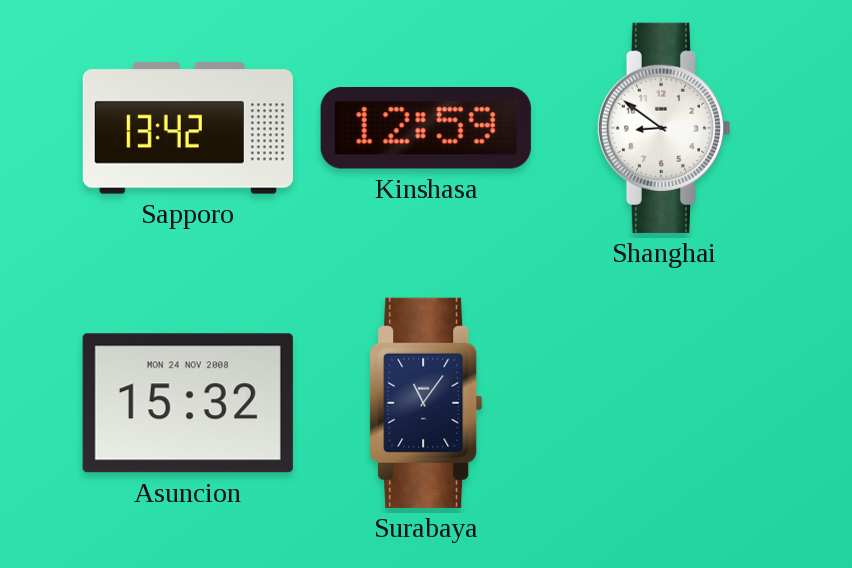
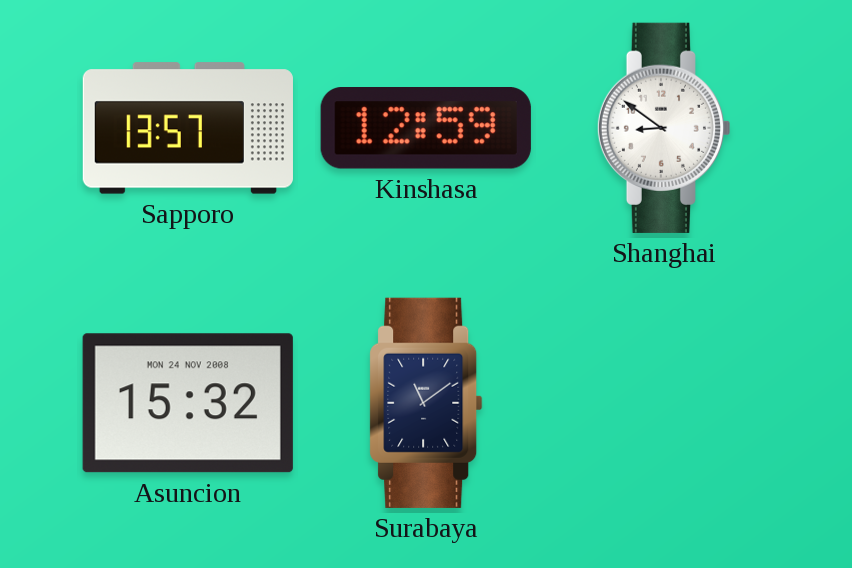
Sapporo: 13:42 -> 13:57 (188, 128)
Surabaya: 11:06 -> 11:09 (426, 403)
